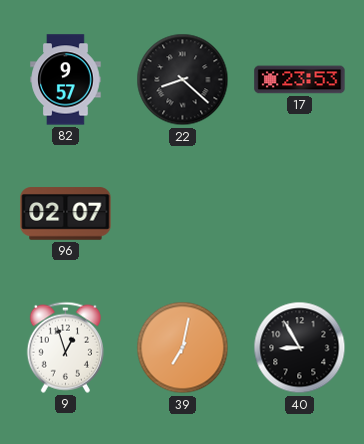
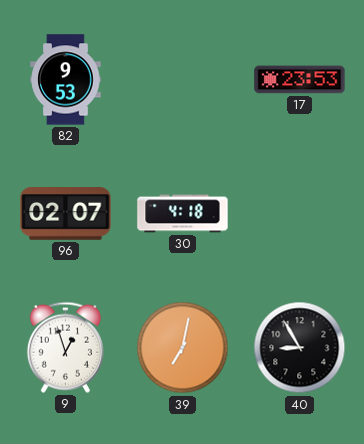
82: 9:57 -> 9:53 (66, 80)
22: 8:22 -> none (183, 80)
30: none -> 4:18 (183, 214)
